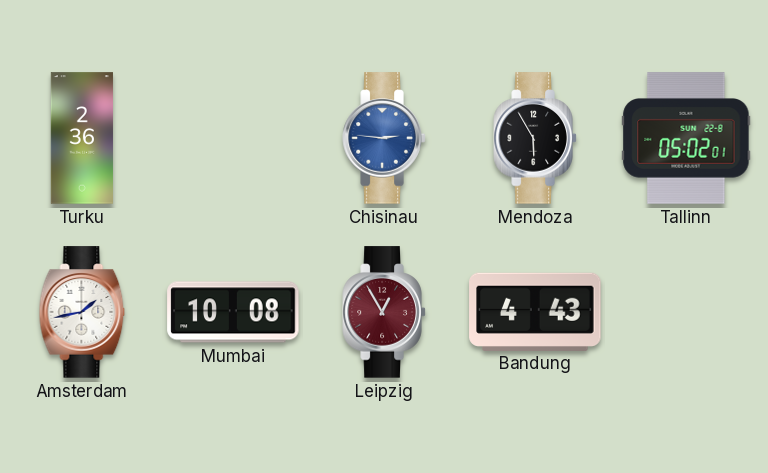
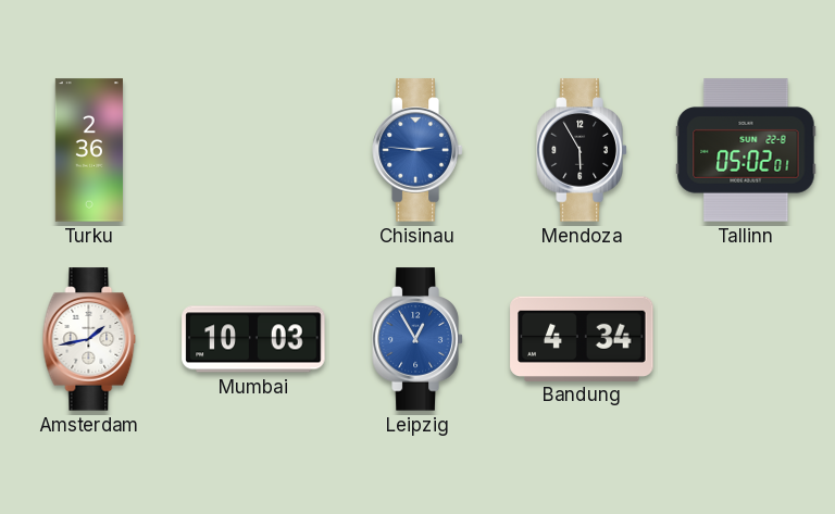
Mumbai: 10:08 -> 10:03 (253, 339)
Leipzig dial: burgundy -> blue (417, 339)
Bandung: 4:43 -> 4:34 (582, 338)
